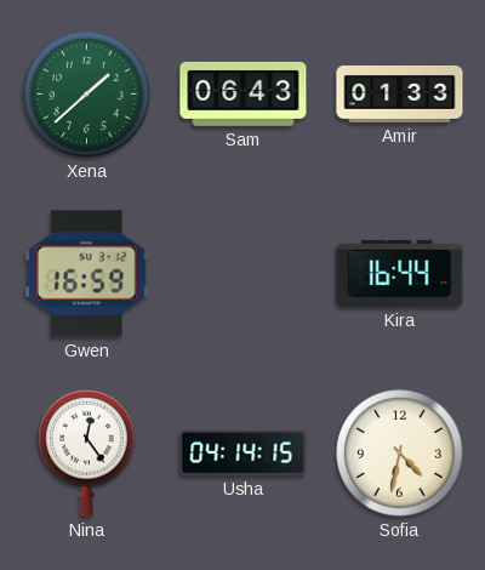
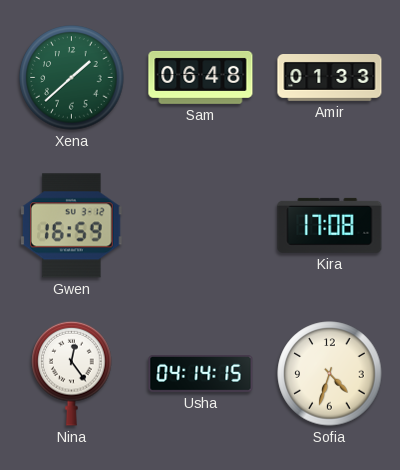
Sam: 06:43 -> 06:48 (201, 77)
Kira: 16:44 -> 17:08 (330, 225)
Sofia: 4:32 -> 4:33 (330, 374)
